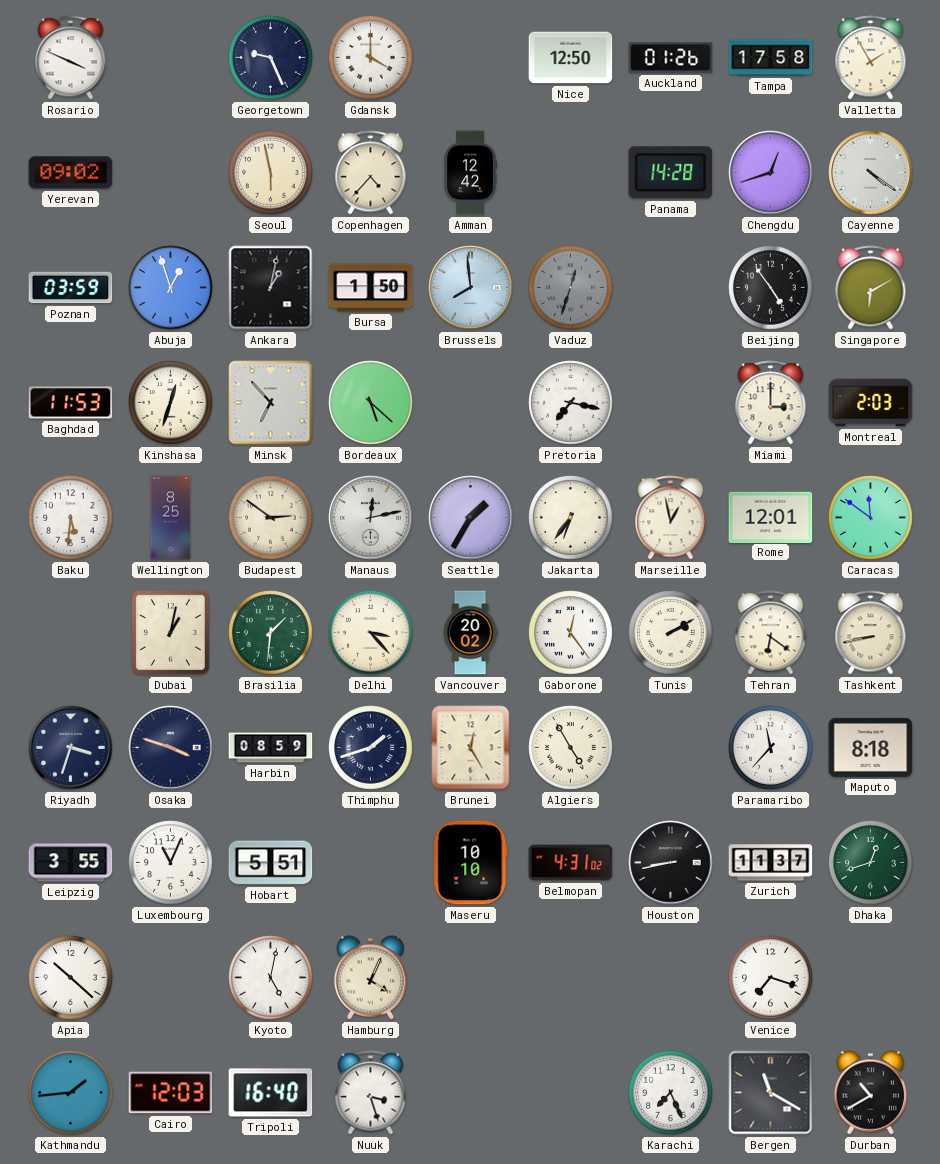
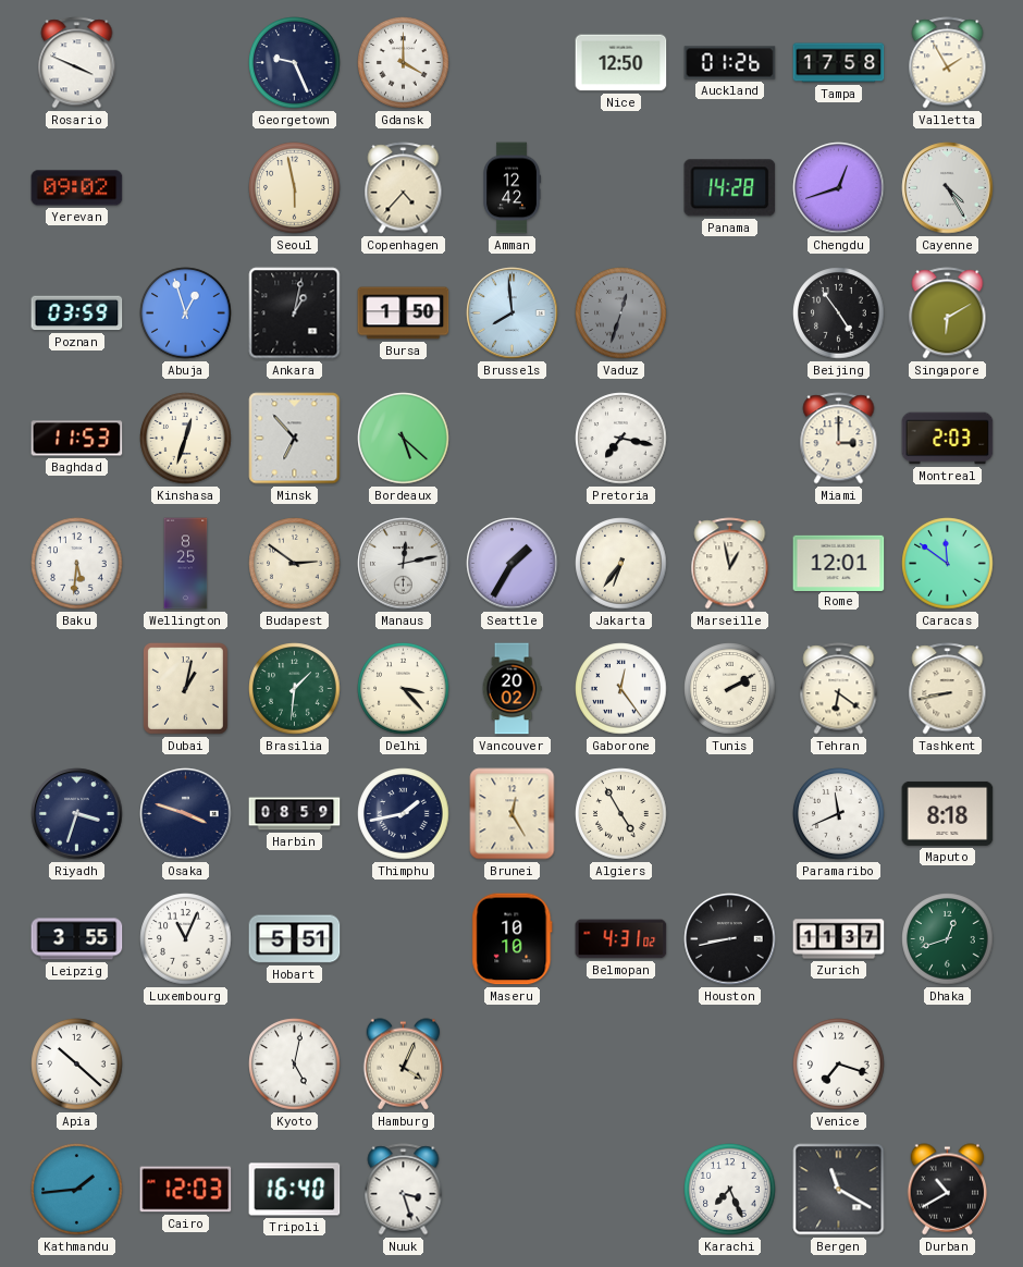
Cayenne: 4:21 -> 4:25 (948, 188)
Thimphu: 1:42 -> 1:43 (404, 814)
Paramaribo: 11:37 -> 11:41 (839, 814)
